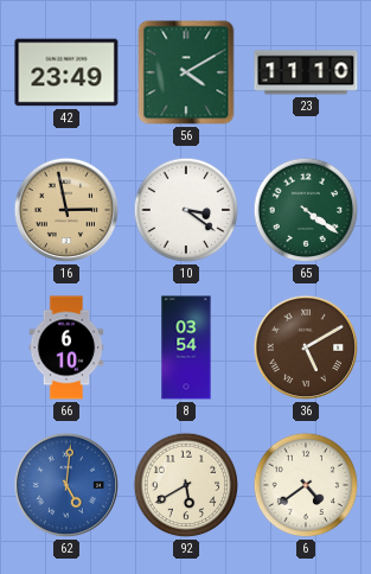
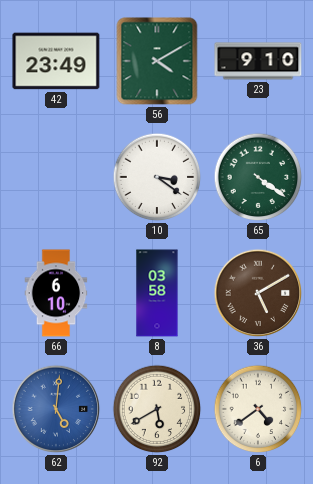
23: 11:10 -> 9:10 (258, 61)
16: 2:58 -> none (66, 210)
8: 03:54 -> 03:58 (157, 293)
